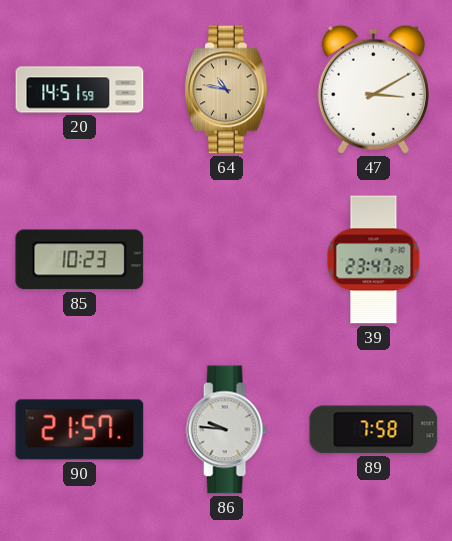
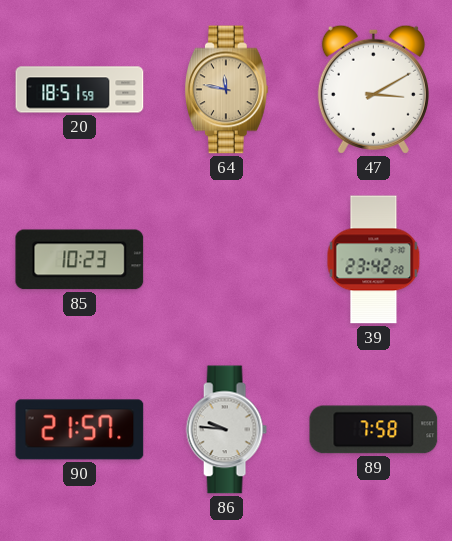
20: 14:51 -> 18:51 (80, 90)
64: 10:47 -> 11:47 (226, 90)
39: 23:47 -> 23:42 (374, 260)
